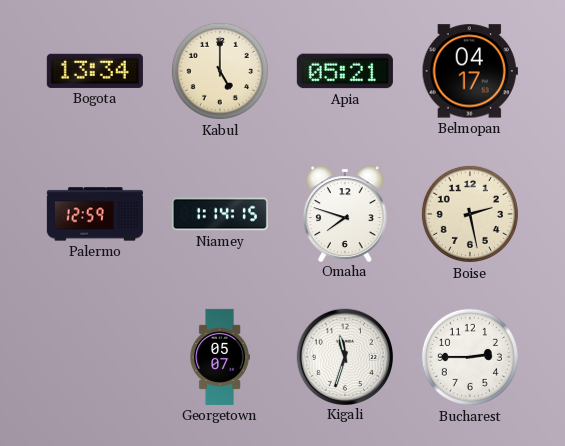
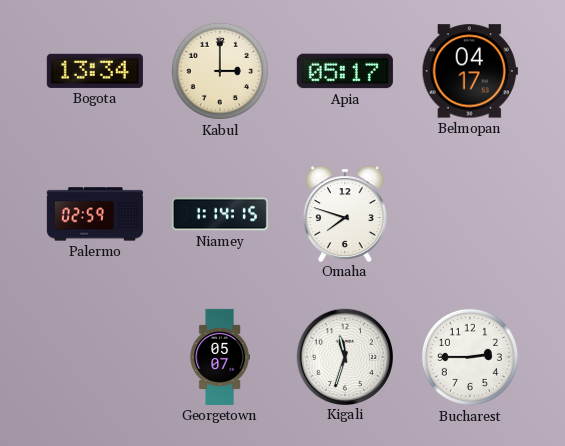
Kabul: 5:00 -> 3:00 (220, 71)
Apia: 05:21 -> 05:17 (345, 71)
Palermo: 12:59 -> 02:59 (95, 214)
Boise: 2:28 -> none (470, 214)
